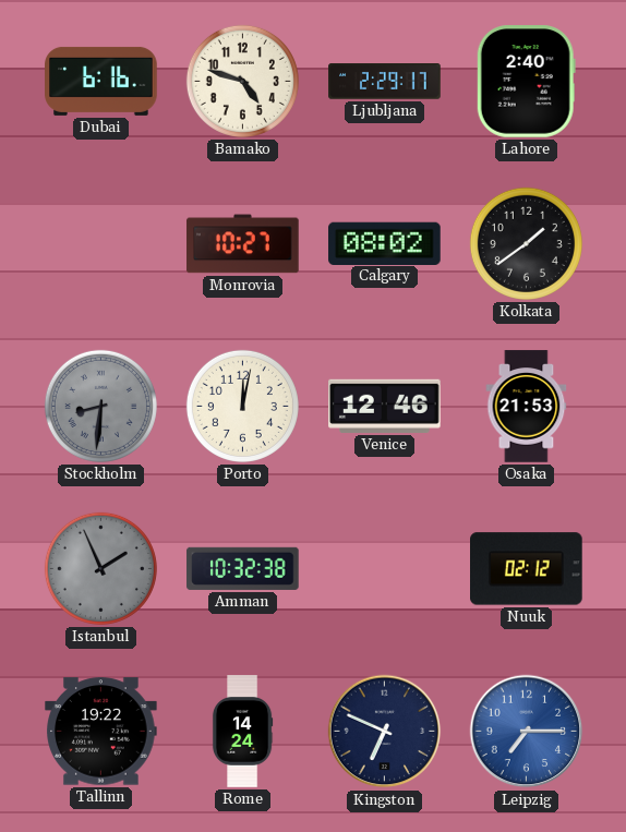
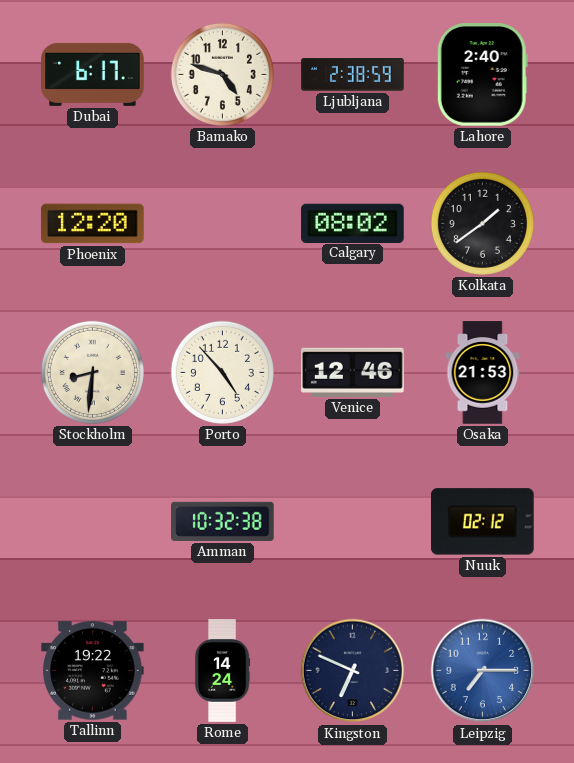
Dubai: 6:16 -> 6:17 (93, 74)
Ljubljana: 2:29 -> 2:38 (353, 75)
Phoenix: none -> 12:20 (93, 224)
Monrovia: 10:27 -> none (243, 244)
Stockholm dial: grey -> cream (92, 372)
Porto: 12:02 -> 4:53 (222, 372)
Istanbul: 1:56 -> none (100, 568)
